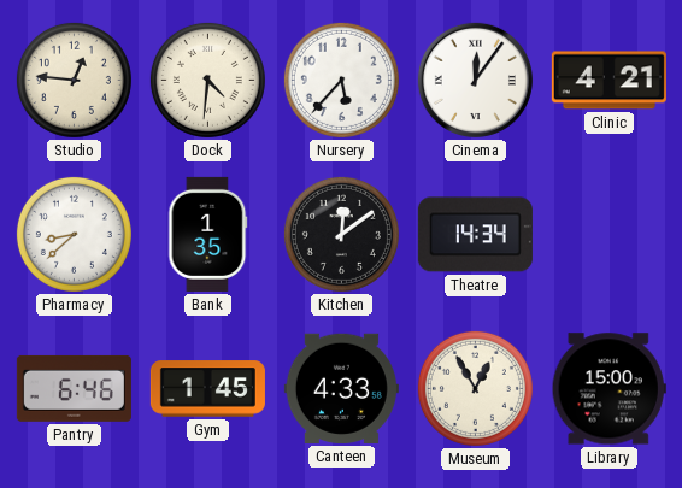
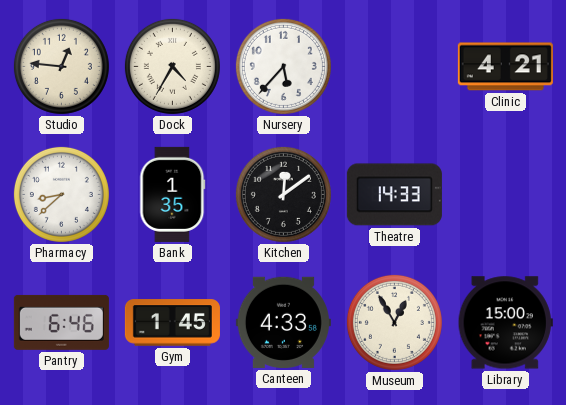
Dock: 4:31 -> 4:35 (172, 66)
Cinema: 12:06 -> none (475, 80)
Theatre: 14:34 -> 14:33 (394, 195)
